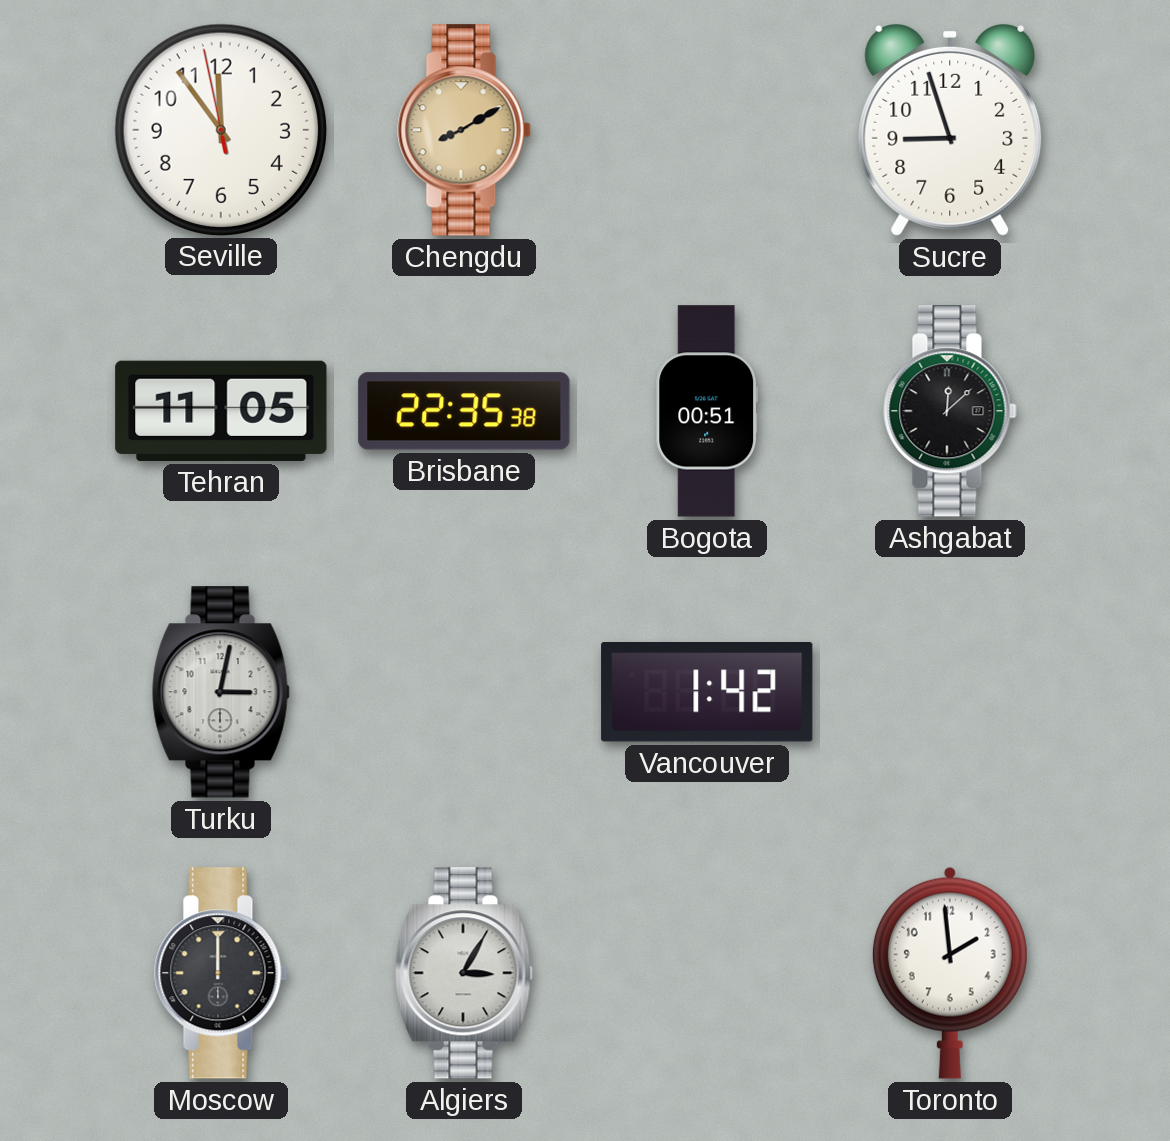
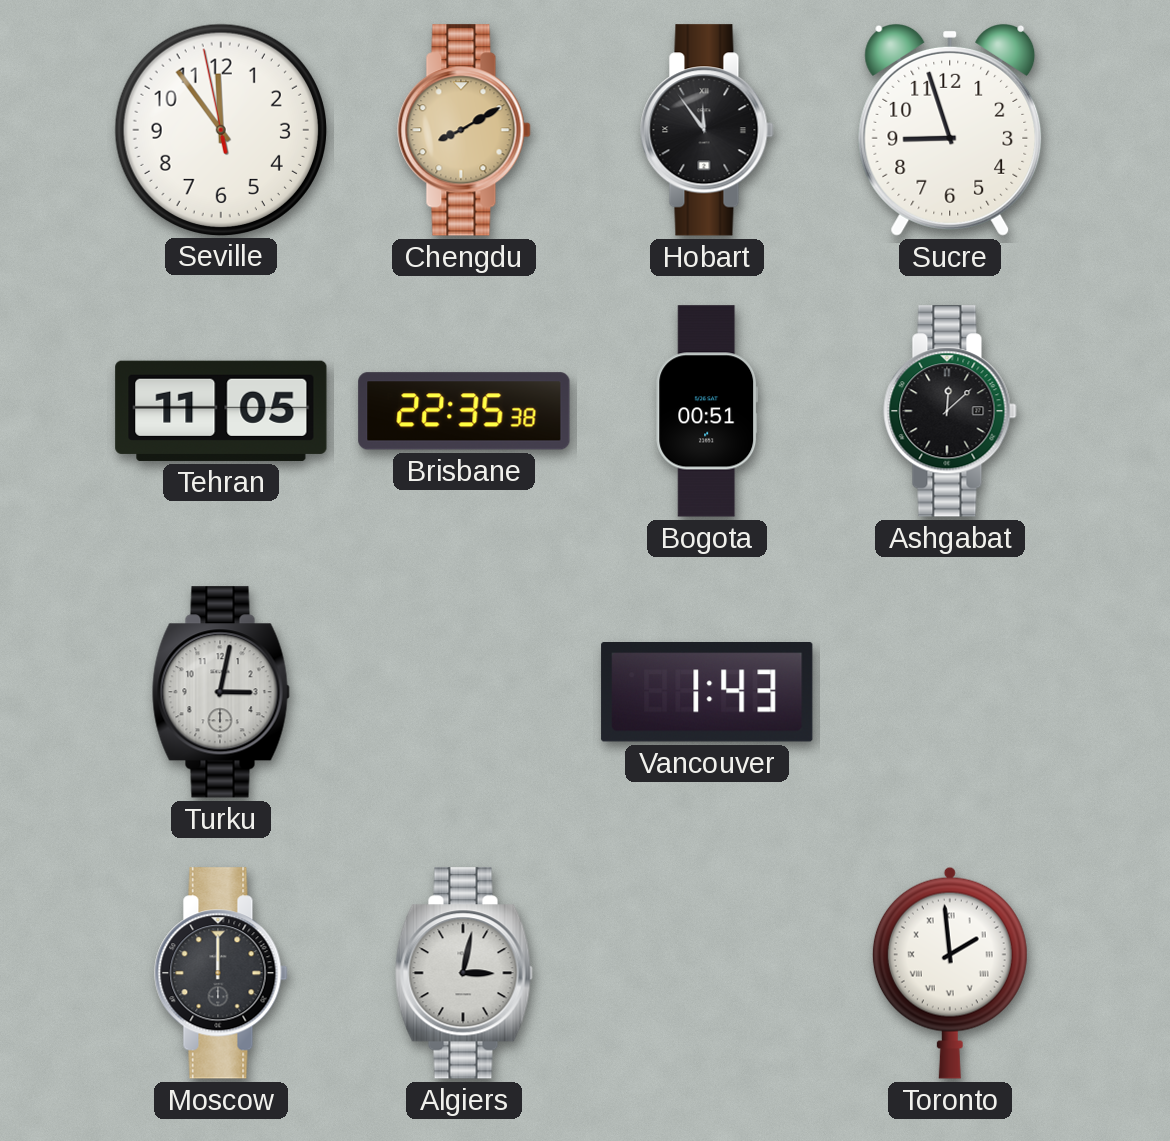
Hobart: none -> 11:54 (707, 130)
Vancouver: 1:42 -> 1:43 (707, 693)
Algiers: 3:05 -> 3:02 (464, 973)
Toronto numerals: Arabic -> Roman (950, 973)
